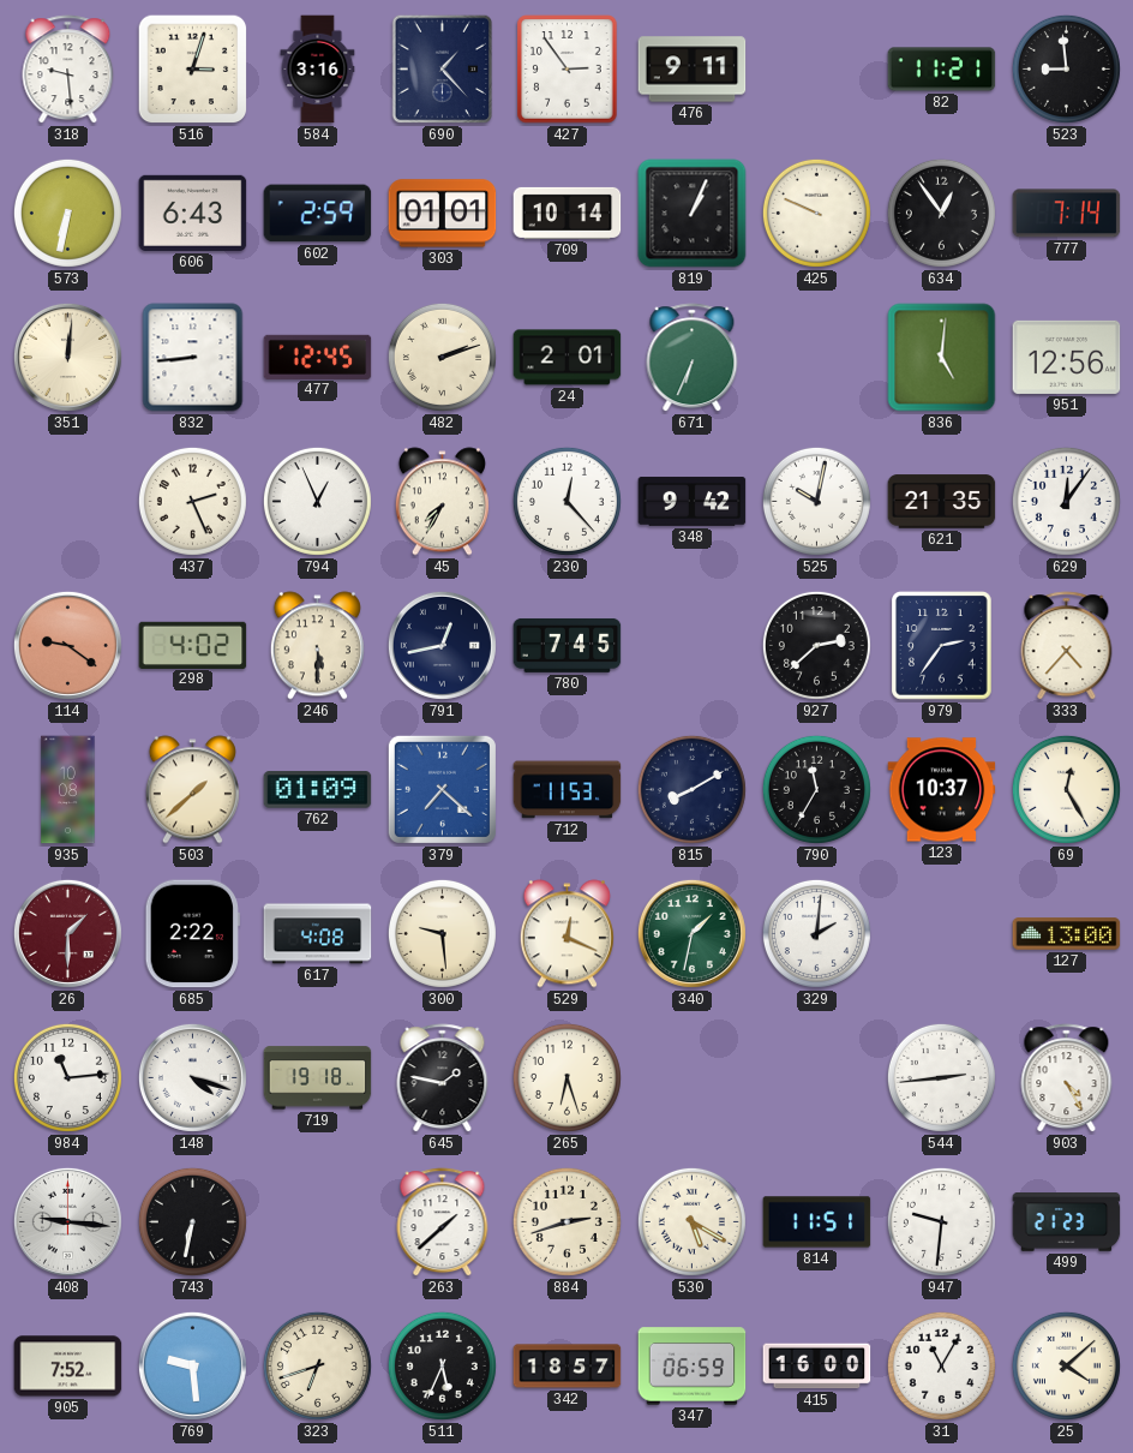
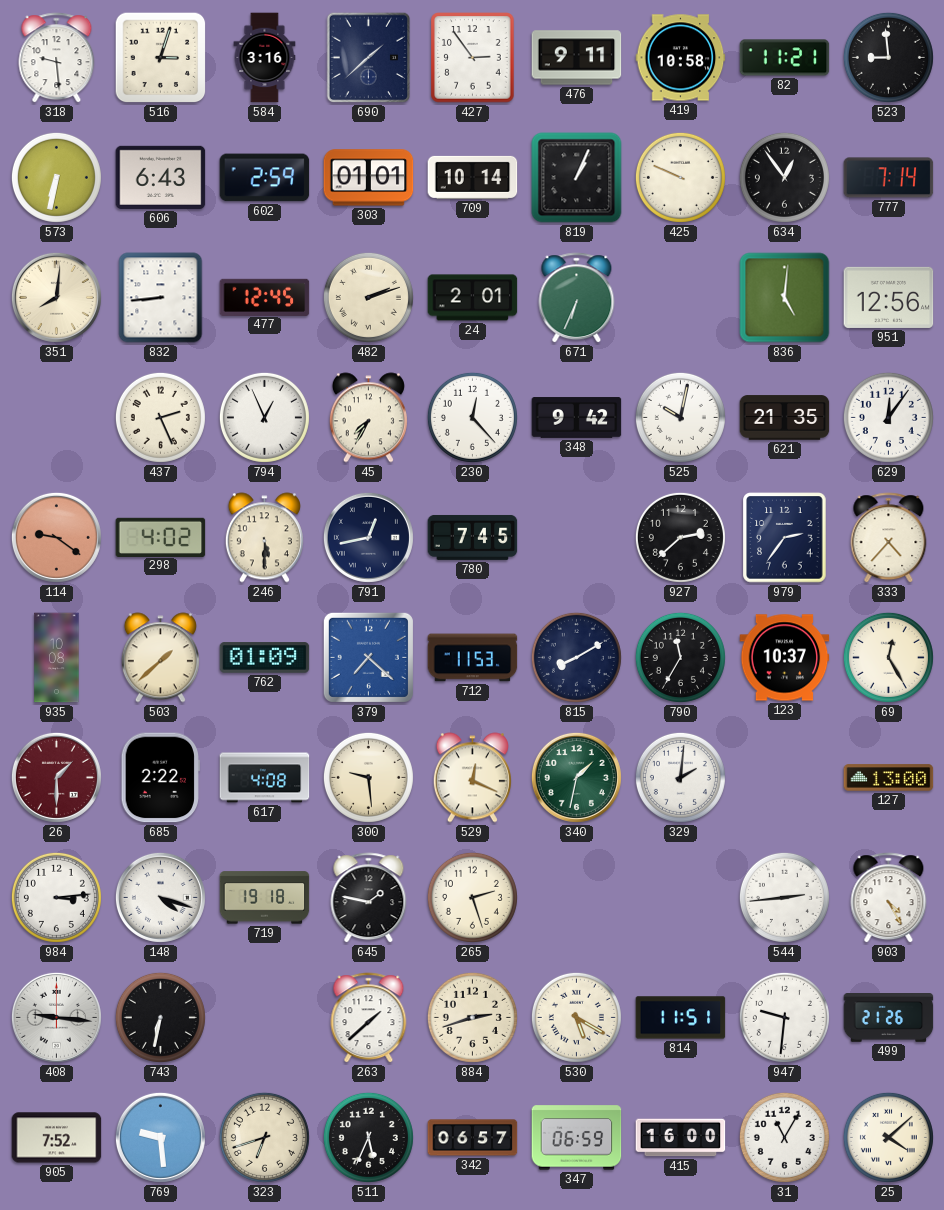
690: 1:23 -> 1:38 (369, 58)
419: none -> 10:58 (681, 58)
351: 12:01 -> 8:01 (56, 297)
984: 11:14 -> 3:14 (56, 897)
265: 6:27 -> 2:27 (472, 897)
499: 21:23 -> 21:26 (889, 1018)
342: 18:57 -> 06:57 (473, 1138)
